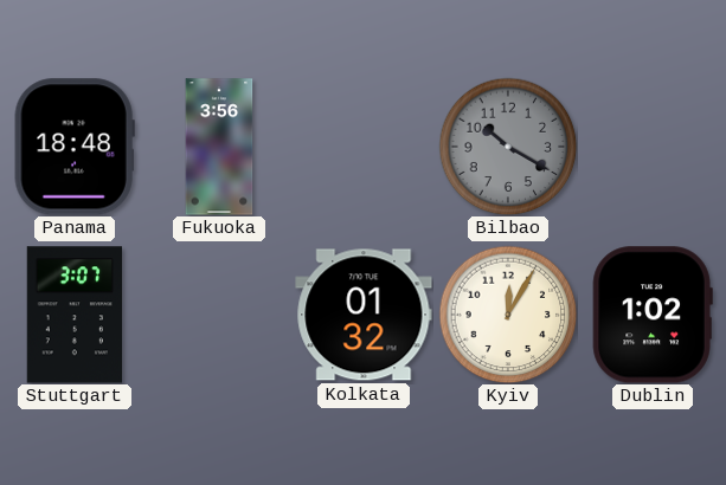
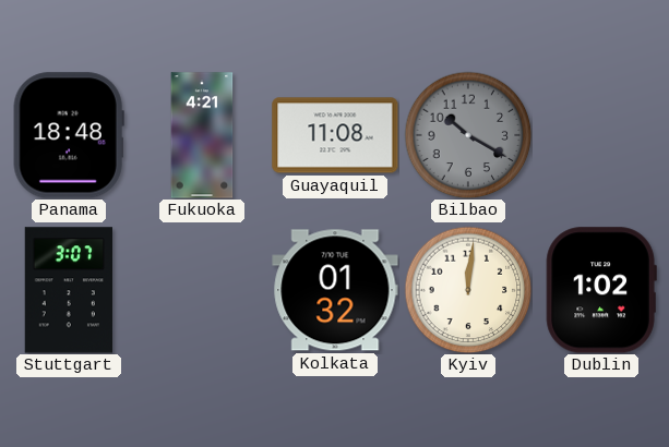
Fukuoka: 3:56 -> 4:21 (202, 135)
Guayaquil: none -> 11:08 (335, 135)
Kyiv: 12:05 -> 12:01 (468, 290)
